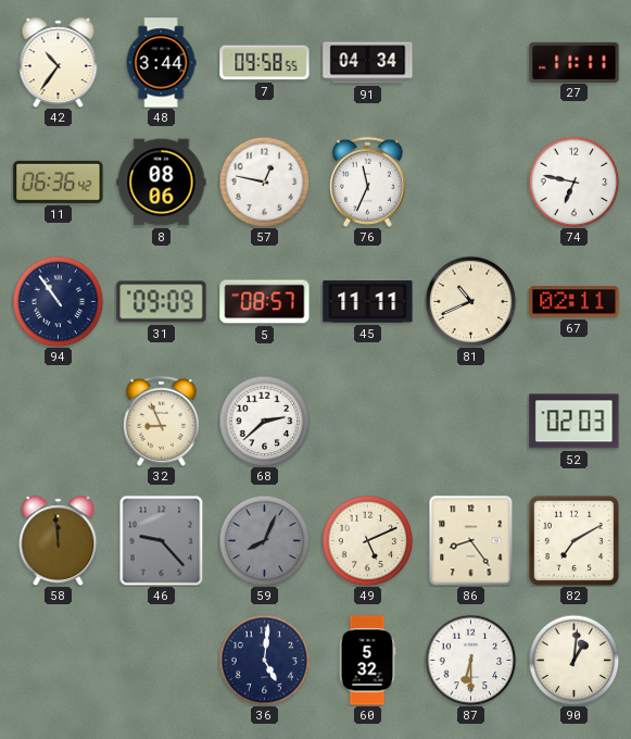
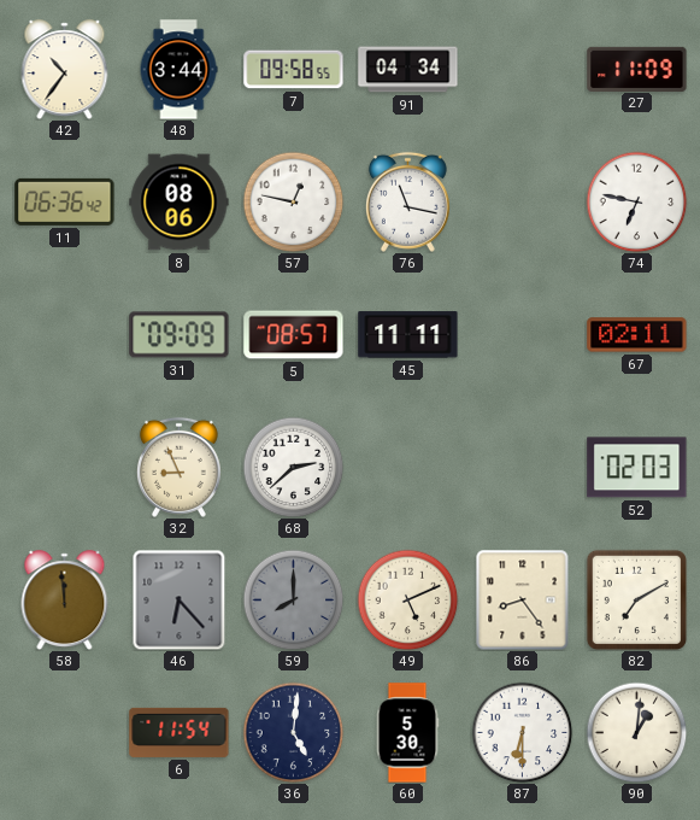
27: 11:11 -> 11:09 (637, 69)
76: 11:34 -> 11:17 (407, 201)
94: 10:54 -> none (58, 301)
81: 10:41 -> none (470, 301)
46: 9:23 -> 6:23 (180, 599)
59: 8:04 -> 8:00 (293, 599)
6: none -> 11:54 (180, 732)
60: 5:32 -> 5:30 (407, 733)
